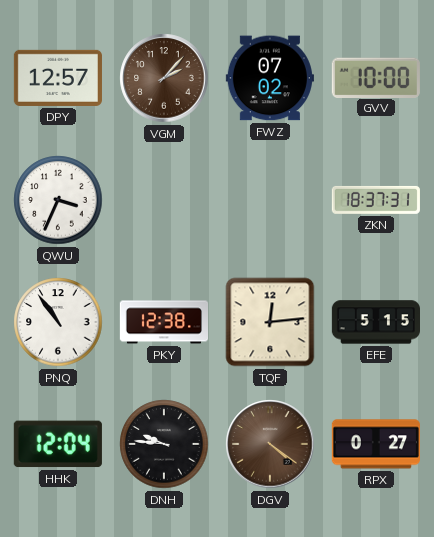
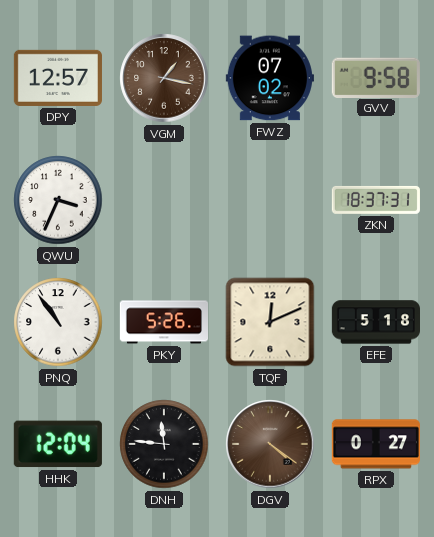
VGM: 2:07 -> 1:17 (164, 78)
GVV: 10:00 -> 9:58 (376, 77)
PKY: 12:38 -> 5:26 (163, 322)
TQF: 12:14 -> 12:11 (270, 322)
EFE: 5:15 -> 5:18 (375, 322)
DNH: 9:46 -> 11:46 (164, 444)
